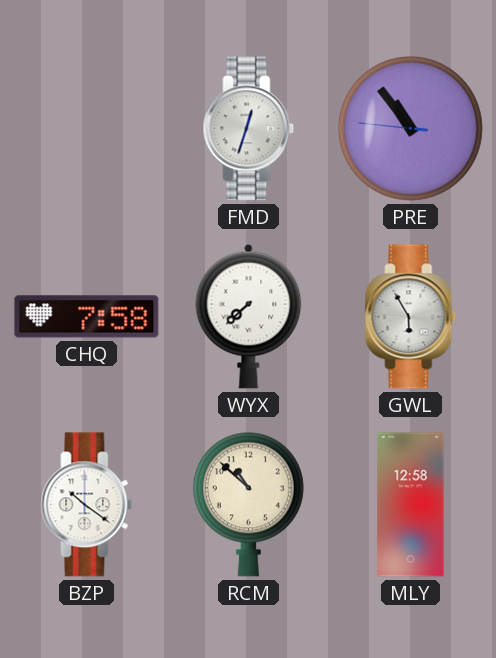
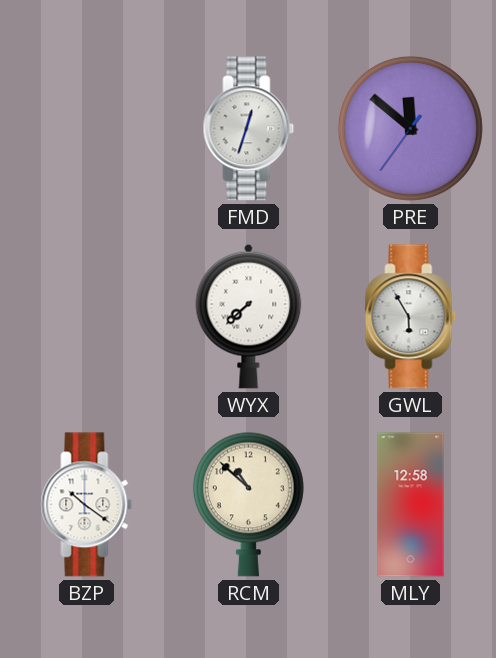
PRE: 10:53 -> 11:51 (410, 128)
CHQ: 7:58 -> none (87, 317)
